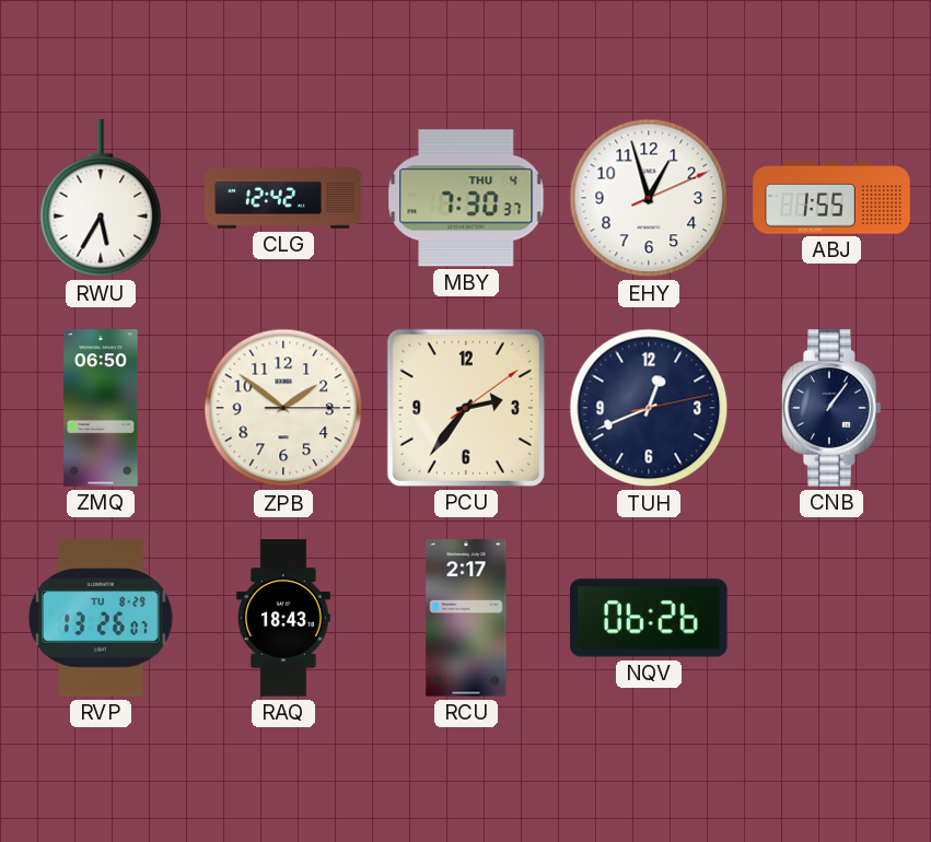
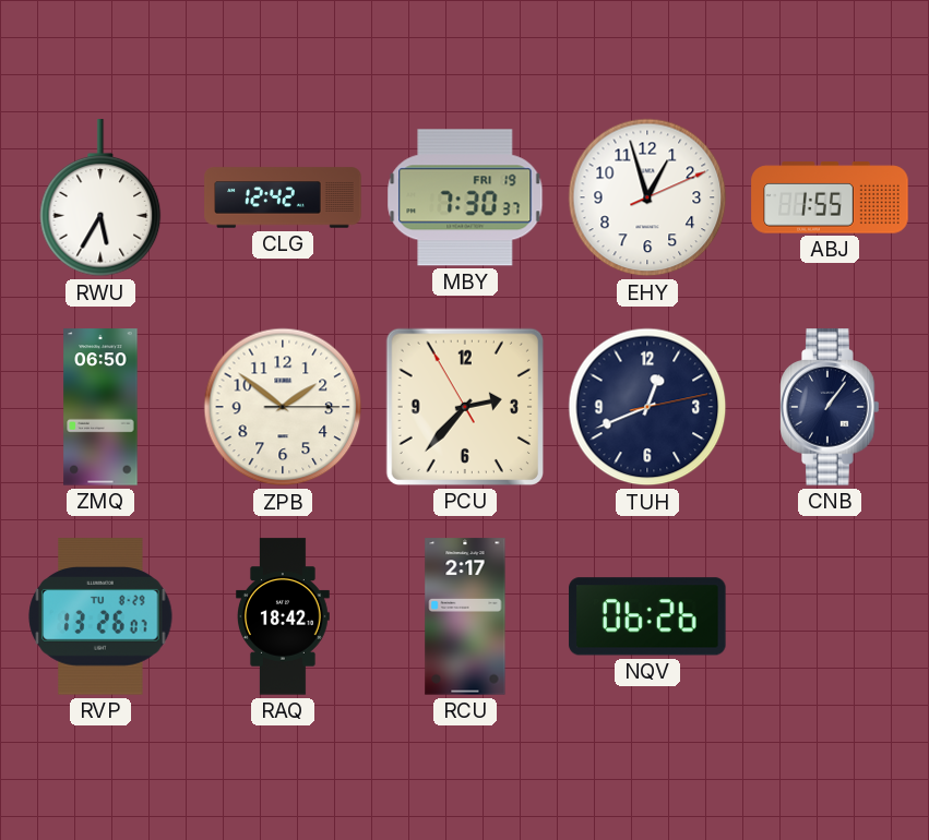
MBY date: THU 4 -> FRI 19 (465, 197)
PCU: 2:36:09 -> 2:36:55 (465, 407)
RAQ: 18:43 -> 18:42 (284, 616)
